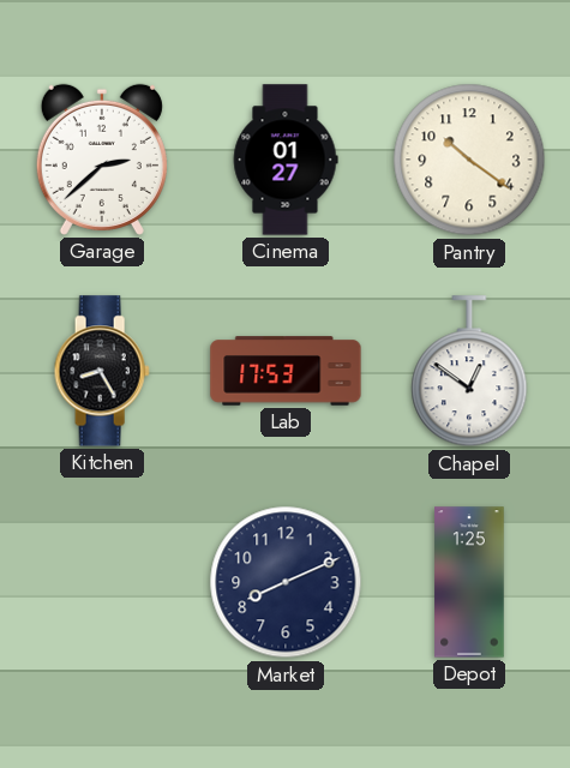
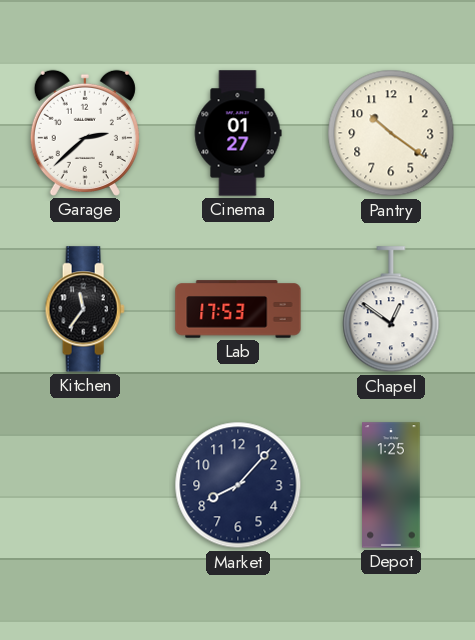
Kitchen: 8:25 -> 11:36 (85, 309)
Market: 8:11 -> 8:07 (238, 485)
